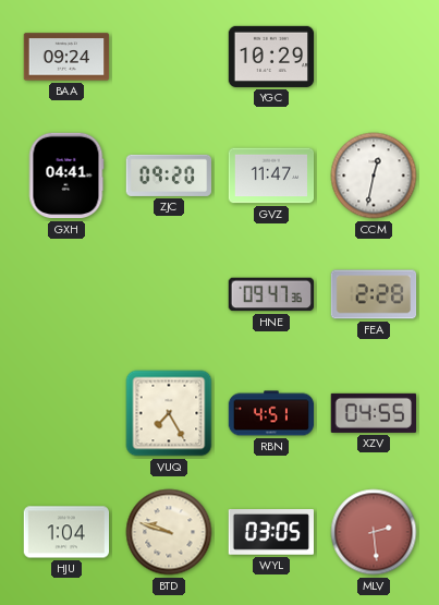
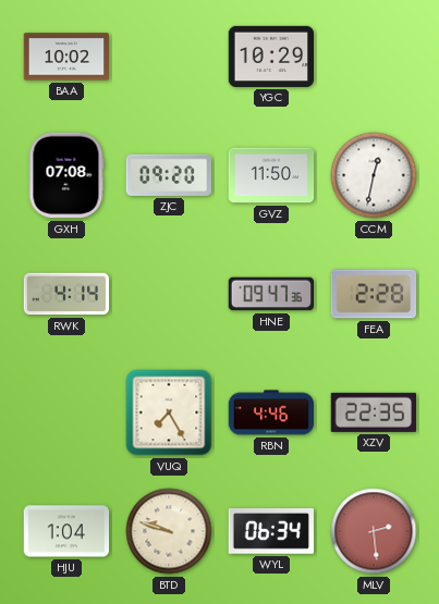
BAA: 09:24 -> 10:02 (66, 57)
GXH: 04:41 -> 07:08 (66, 175)
GVZ: 11:47 -> 11:50 (271, 175)
RWK: none -> 4:14 (66, 294)
RBN: 4:51 -> 4:46 (271, 412)
XZV: 04:55 -> 22:35 (373, 412)
WYL: 03:05 -> 06:34 (270, 532)
